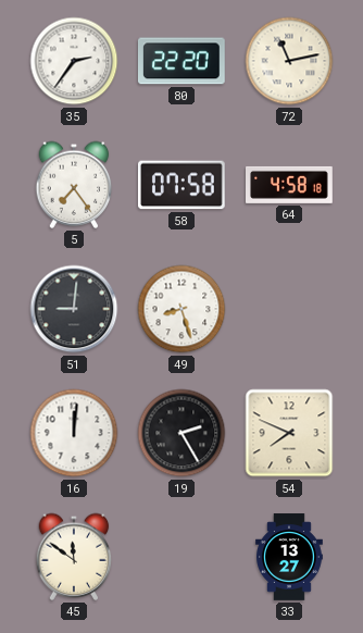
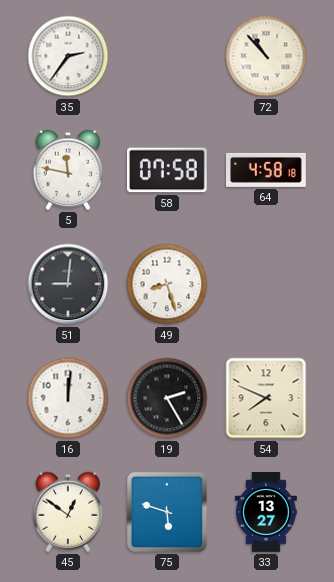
80: 22:20 -> none (181, 61)
72: 11:13 -> 10:53 (266, 56)
5: 7:24 -> 11:47 (68, 170)
45: 11:51 -> 12:51 (68, 512)
75: none -> 5:48 (167, 512)
